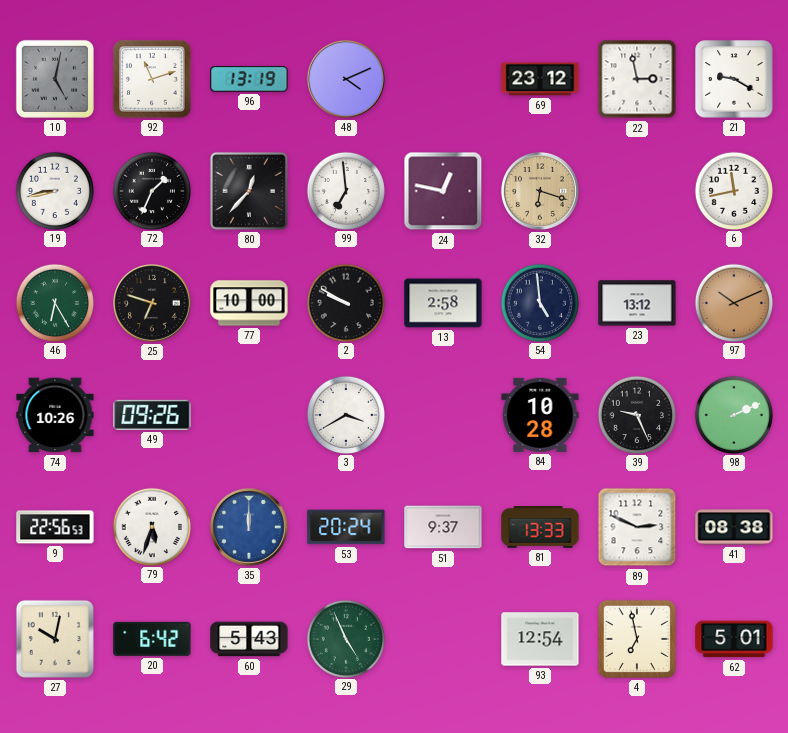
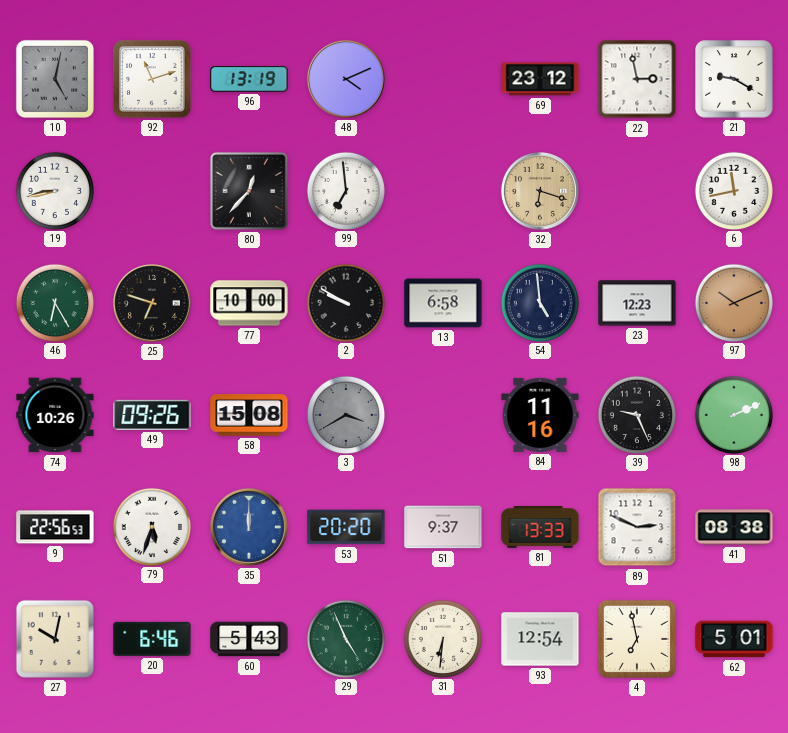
72: 1:34 -> none (151, 190)
24: 12:47 -> none (443, 191)
13: 2:58 -> 6:58 (443, 303)
23: 13:12 -> 12:23 (637, 303)
58: none -> 15:08 (249, 415)
3 dial: white -> grey (345, 414)
84: 10:28 -> 11:16 (540, 415)
53: 20:24 -> 20:20 (346, 527)
20: 6:42 -> 6:46 (152, 639)
31: none -> 6:31 (442, 638)
